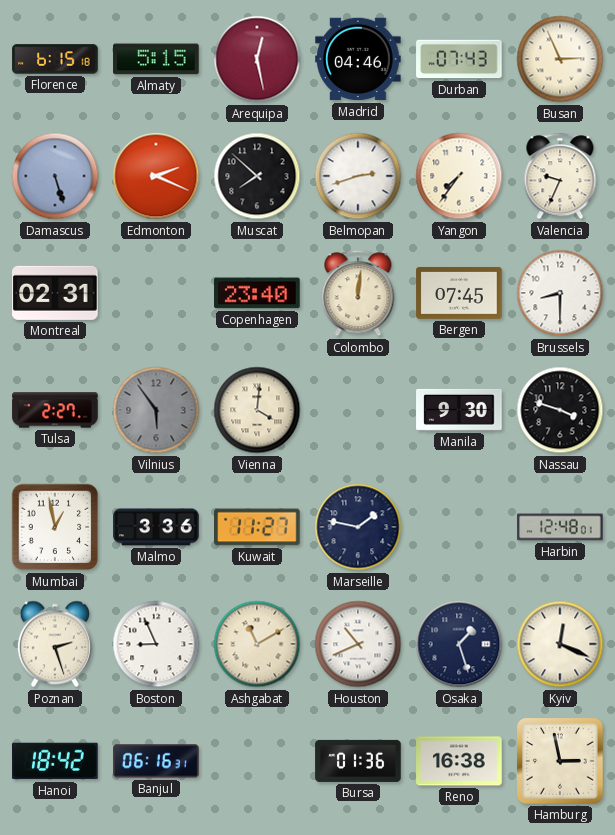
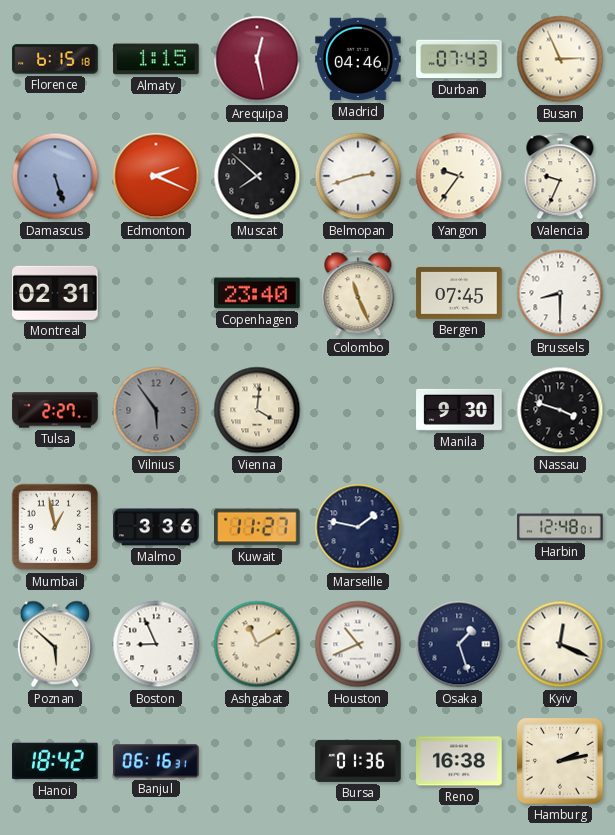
Almaty: 5:15 -> 1:15 (156, 59)
Yangon: 7:36 -> 9:36 (459, 176)
Colombo: 12:01 -> 11:26 (358, 293)
Poznan: 2:27 -> 5:52 (55, 644)
Hamburg: 2:58 -> 2:13 (560, 761)
